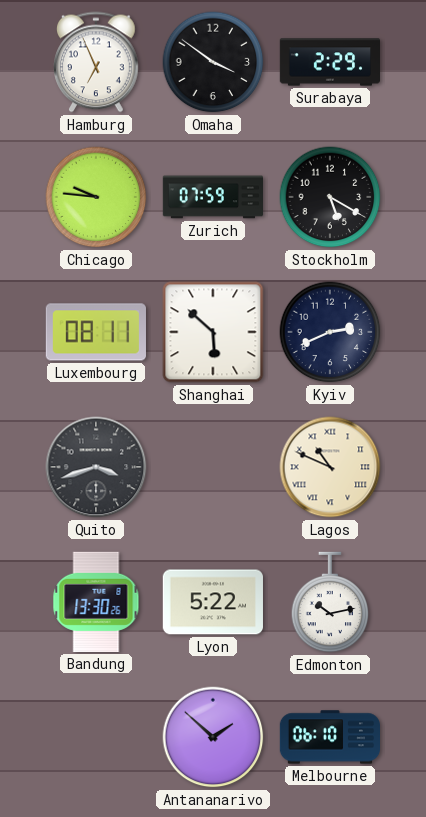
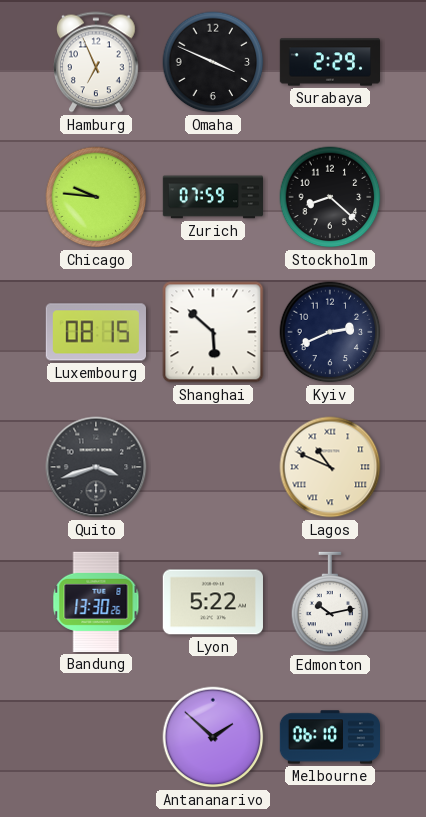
Omaha: 3:51 -> 3:49 (213, 62)
Stockholm: 5:20 -> 8:22 (330, 197)
Luxembourg: 08:11 -> 08:15 (96, 332)
